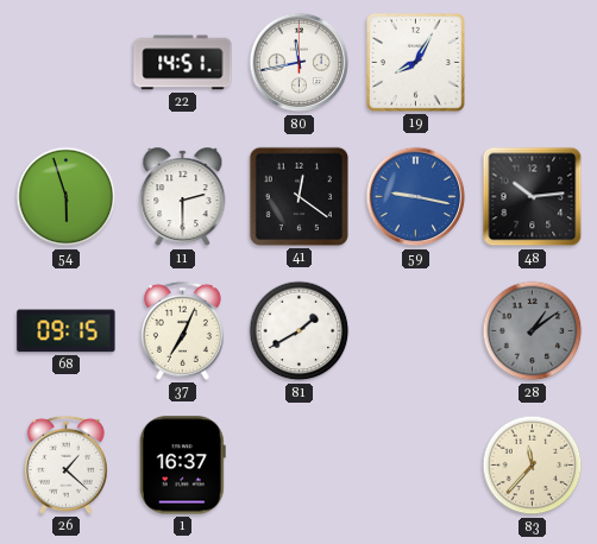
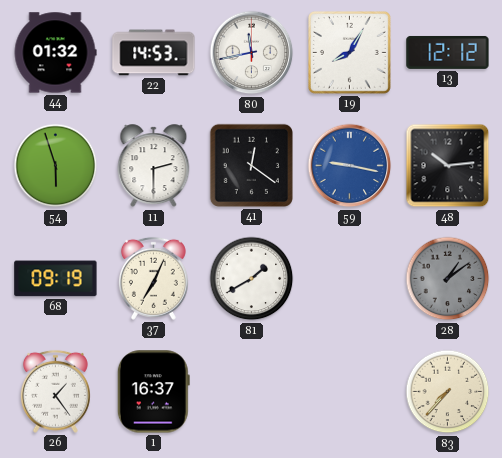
44: none -> 01:32 (55, 53)
22: 14:51 -> 14:53 (154, 53)
13: none -> 12:12 (448, 52)
68: 09:15 -> 09:19 (56, 279)
26: 1:22 -> 1:24 (55, 391)
83: 11:37 -> 7:37 (448, 392)
